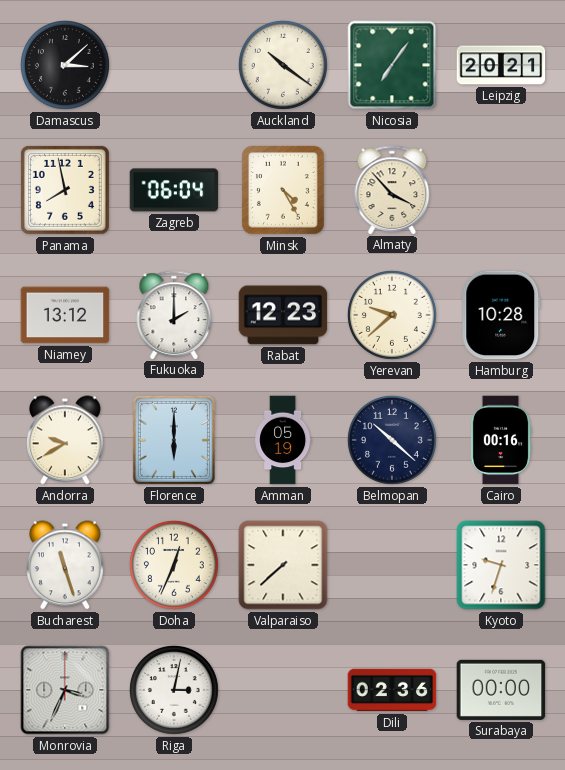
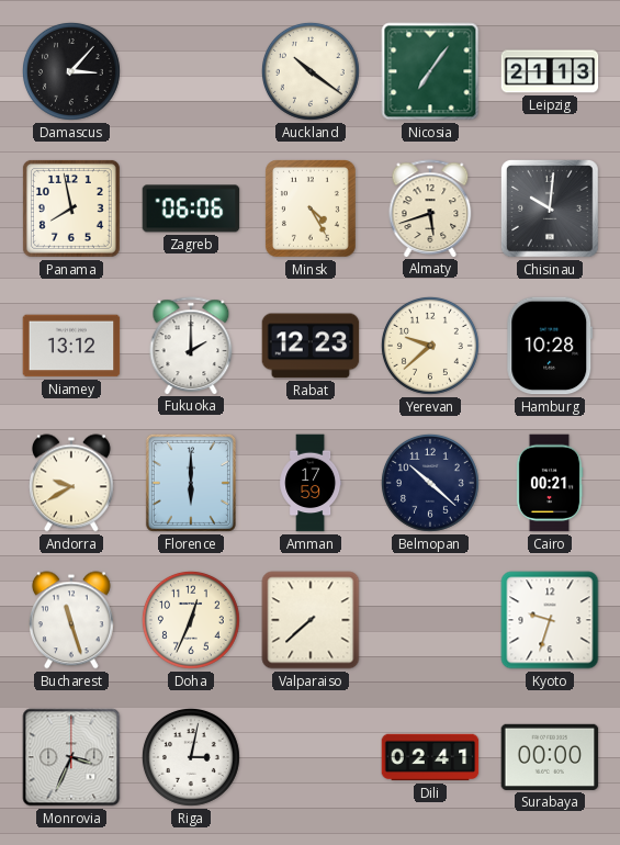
Damascus: 3:08 -> 3:07 (71, 71)
Leipzig: 20:21 -> 21:13 (550, 71)
Zagreb: 06:04 -> 06:06 (191, 209)
Almaty: 3:53 -> 5:42 (430, 209)
Chisinau: none -> 10:01 (551, 210)
Amman: 05:19 -> 17:59 (311, 483)
Cairo: 00:16 -> 00:21 (550, 483)
Dili: 02:36 -> 02:41 (430, 757)
